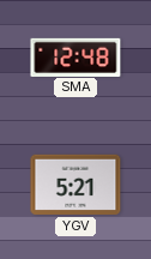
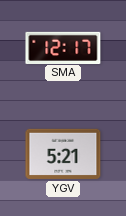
SMA: 12:48 -> 12:17 (63, 47)
